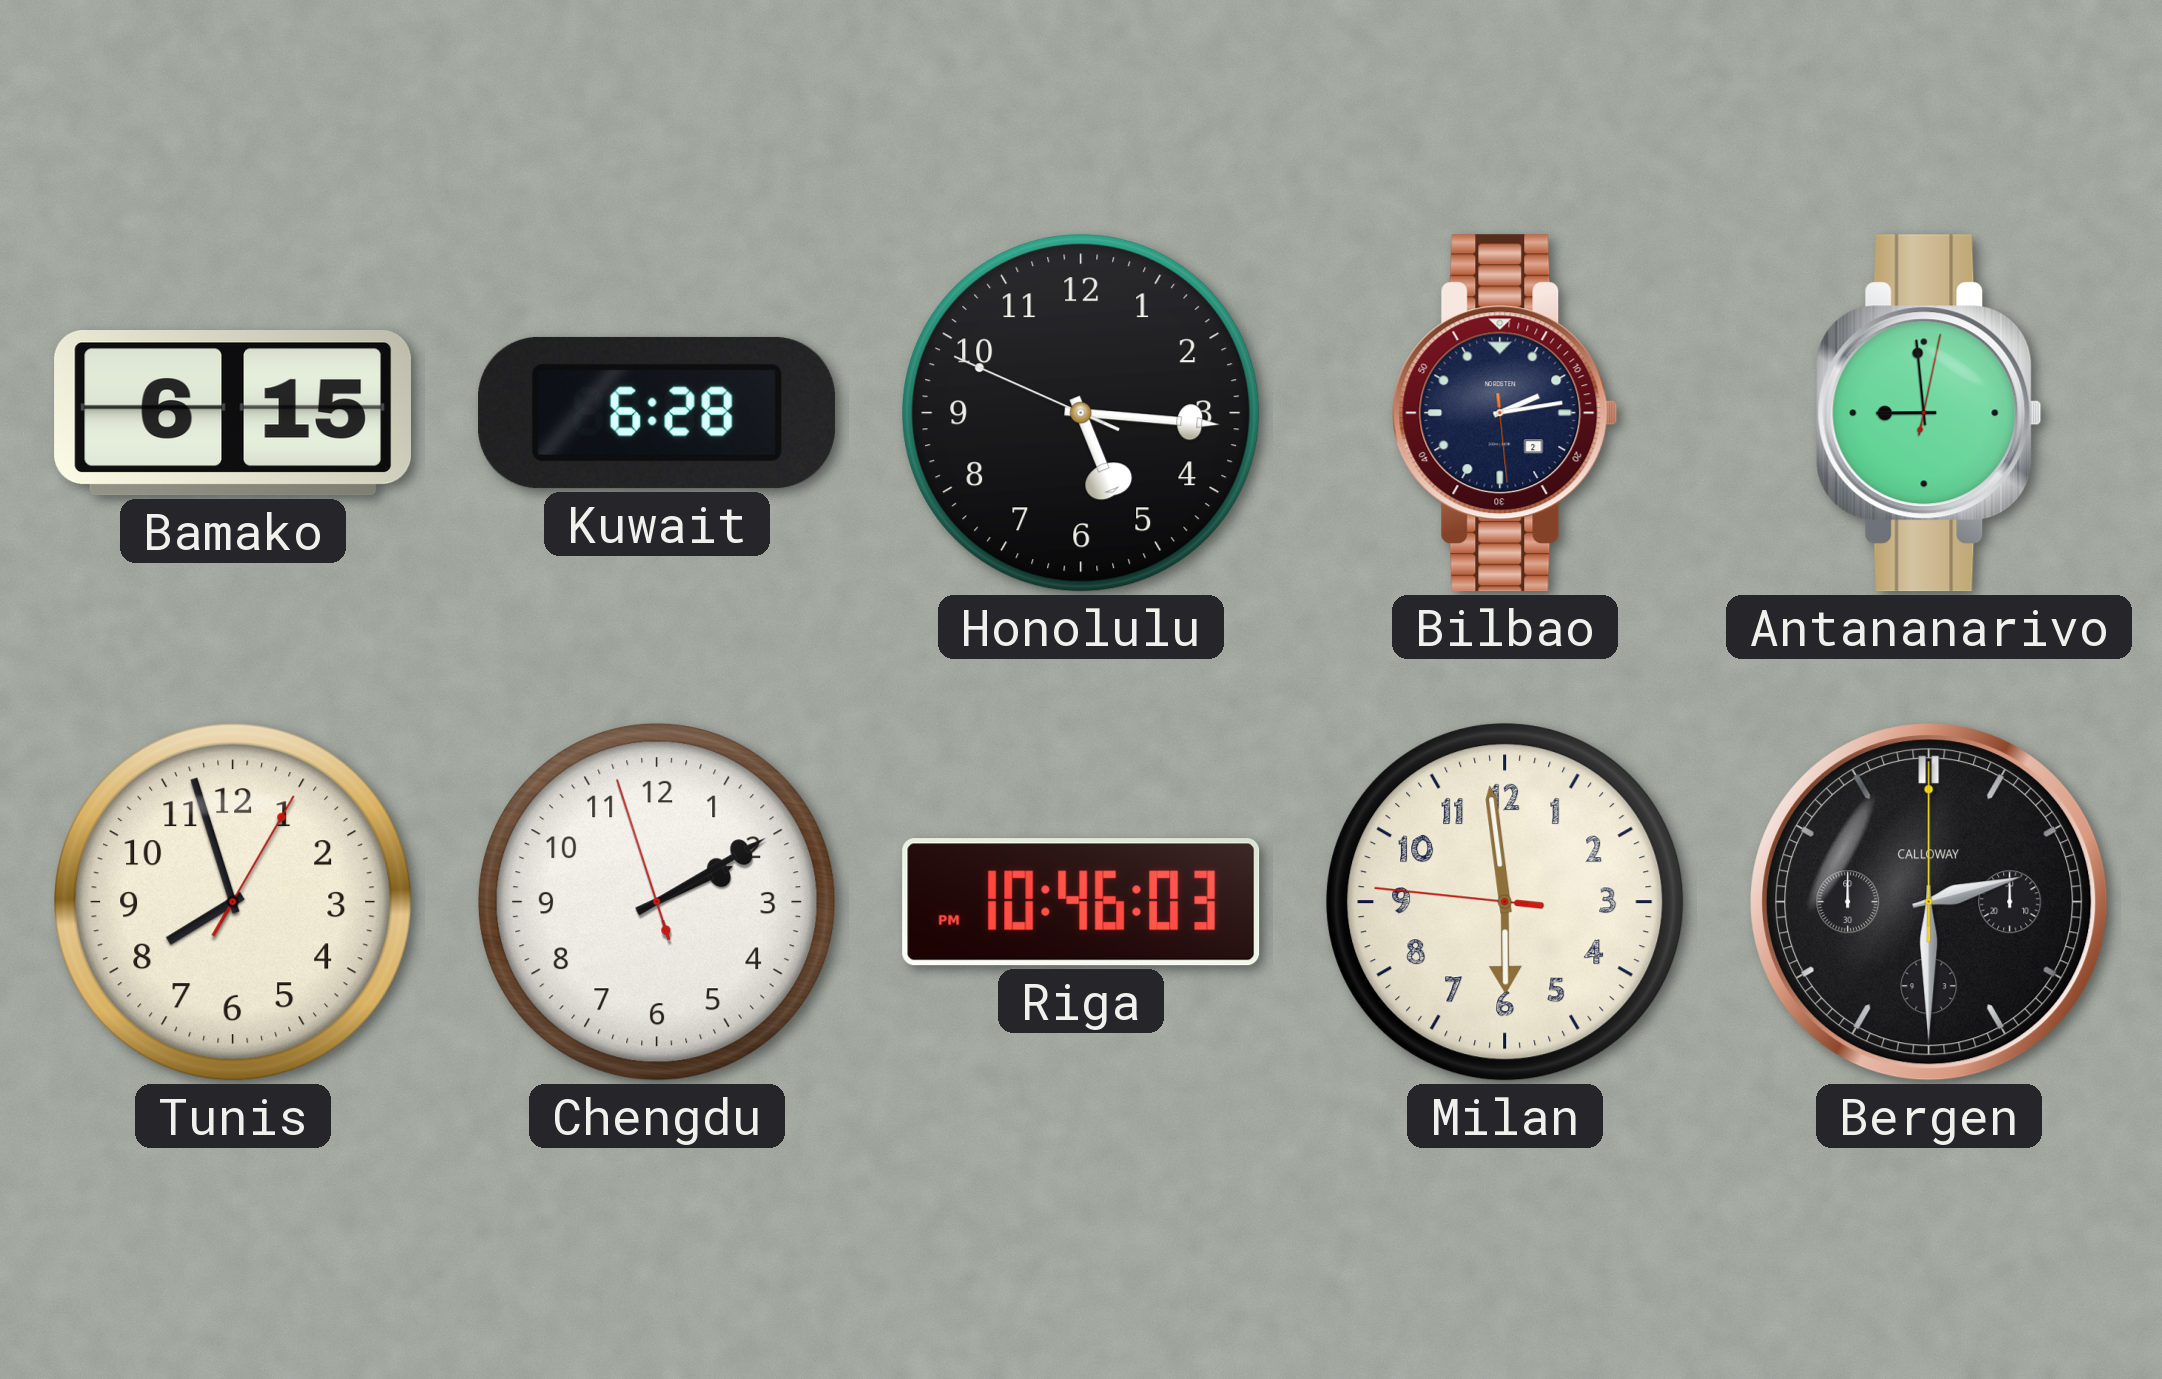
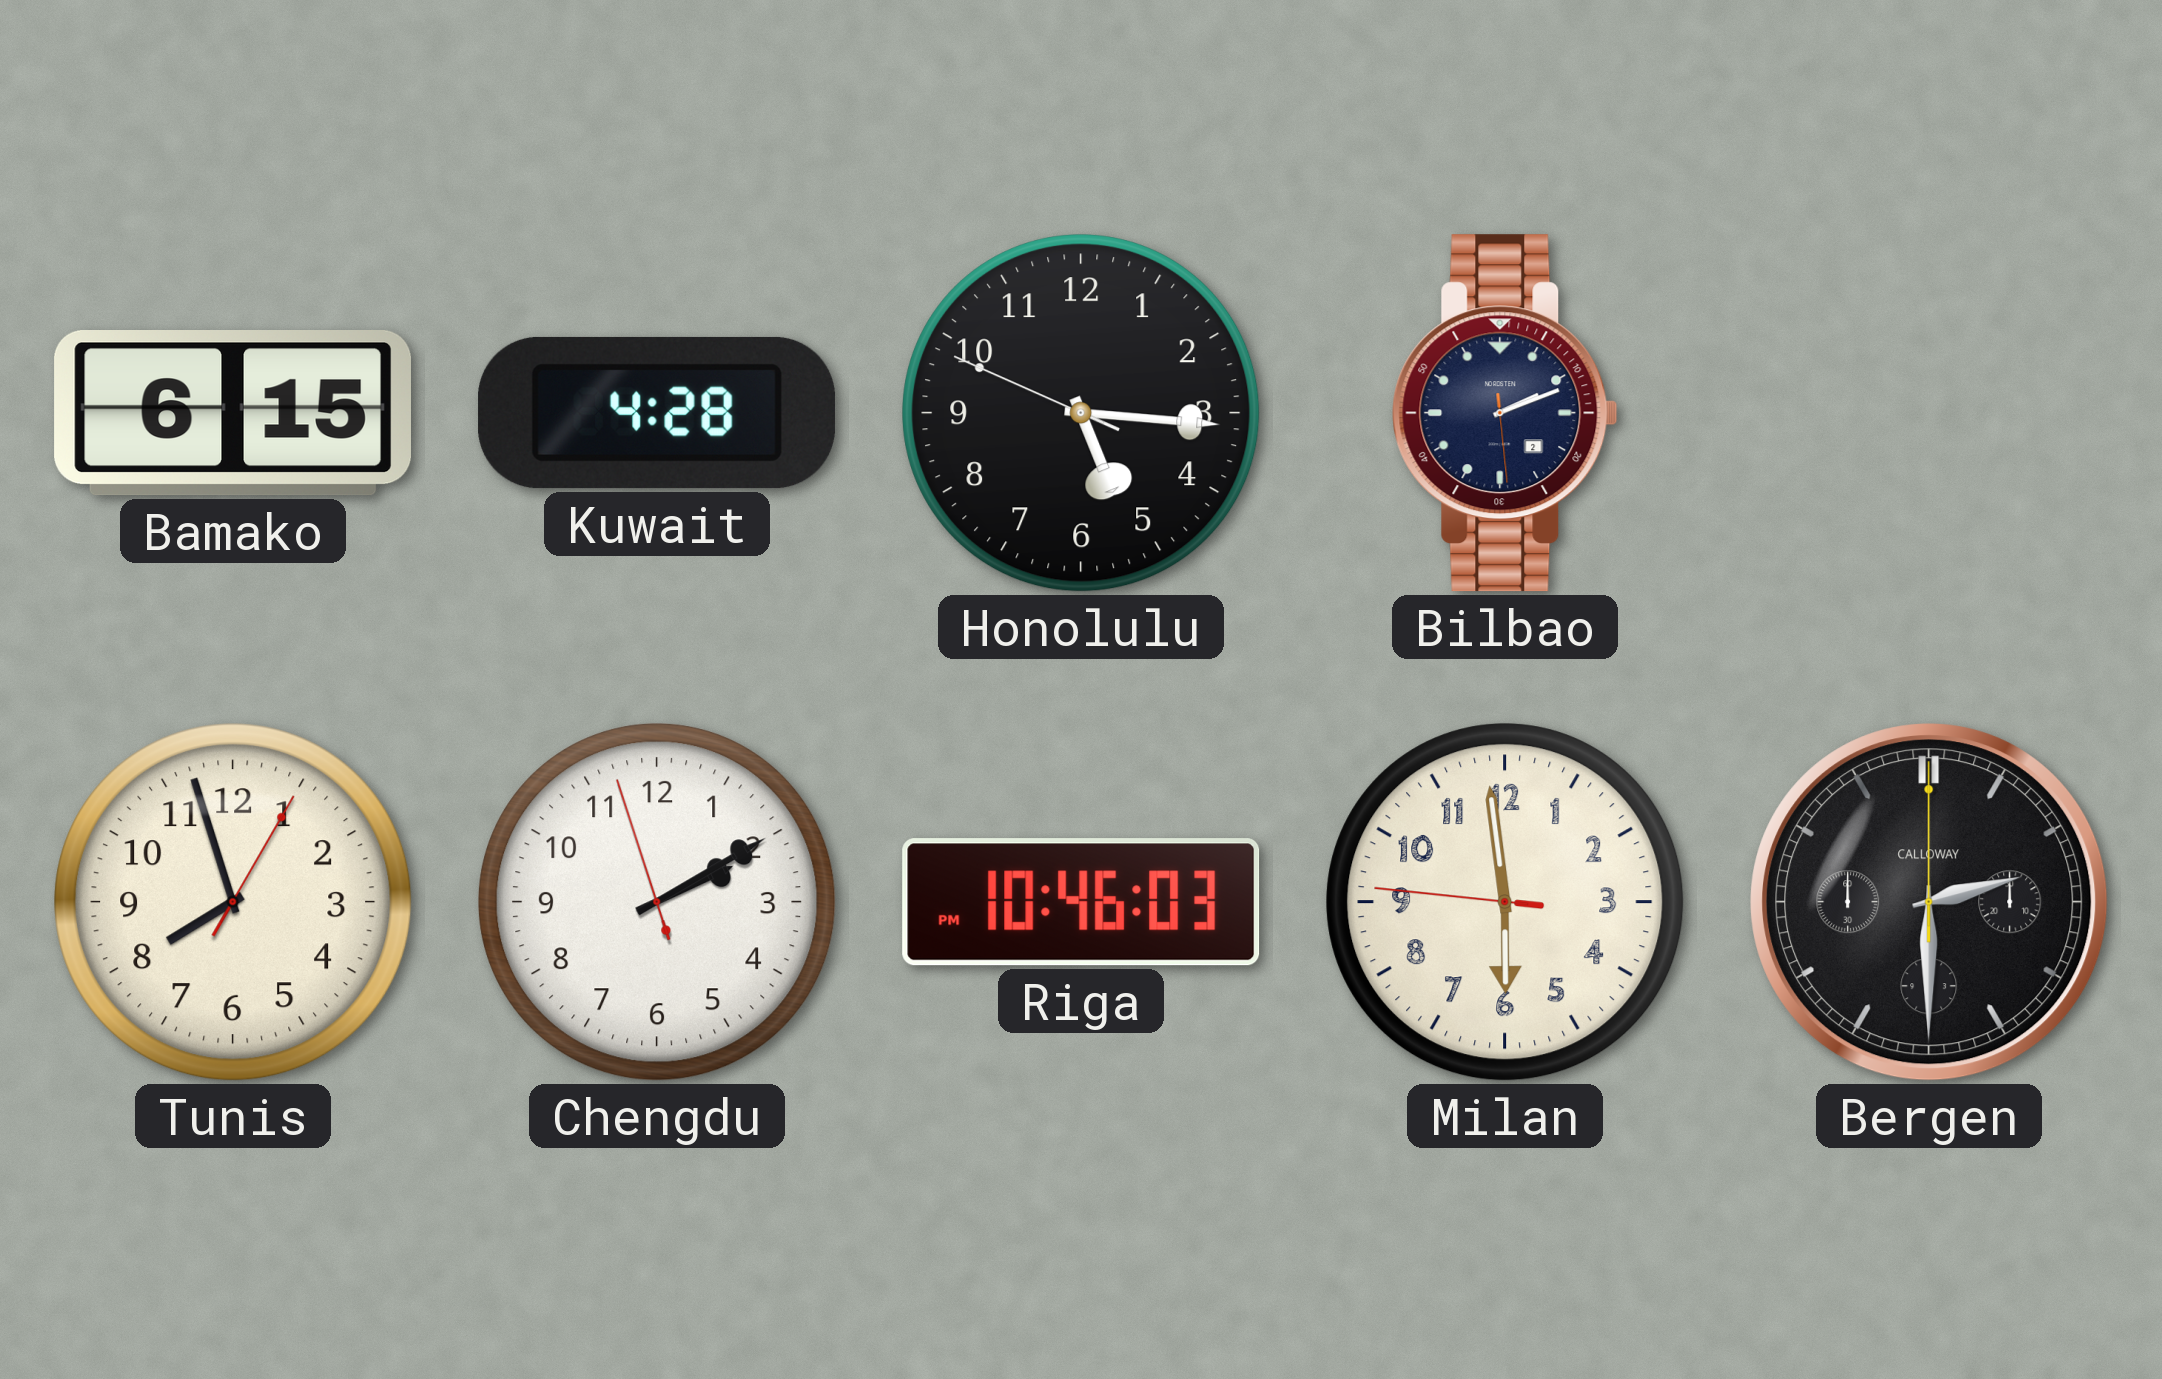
Kuwait: 6:28 -> 4:28 (657, 413)
Bilbao: 2:13 -> 2:11 (1505, 413)
Antananarivo: 8:59 -> none (1929, 413)
